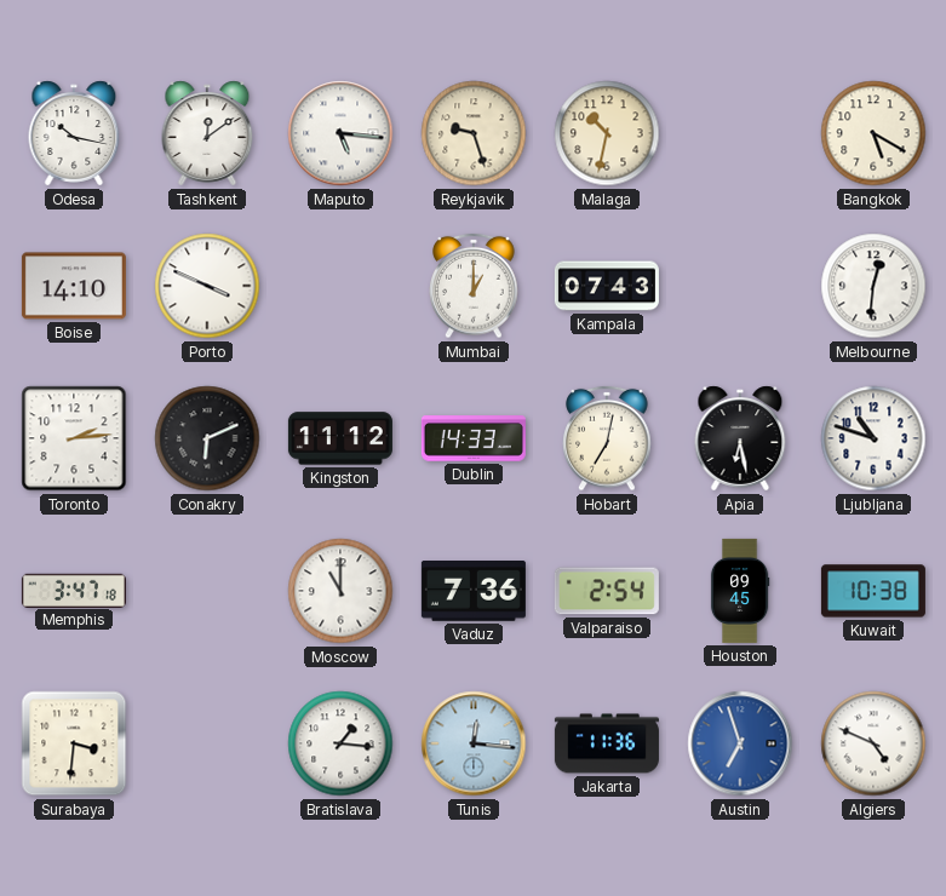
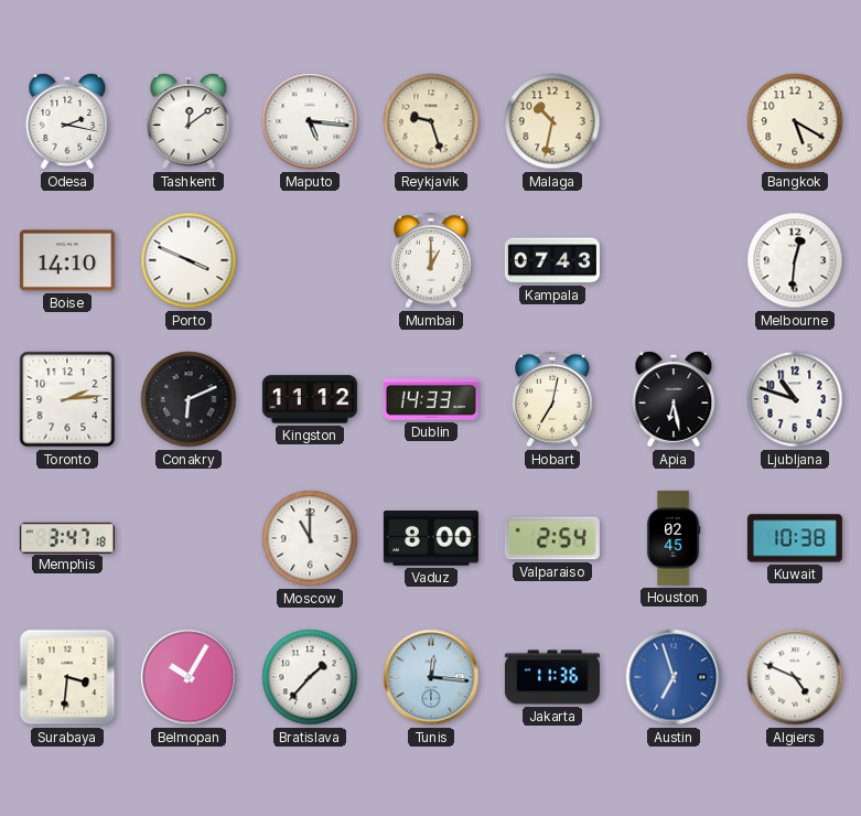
Odesa: 10:17 -> 2:17 (67, 121)
Vaduz: 7:36 -> 8:00 (431, 539)
Houston: 09:45 -> 02:45 (674, 538)
Belmopan: none -> 10:05 (189, 677)
Bratislava: 1:16 -> 1:37 (310, 677)
